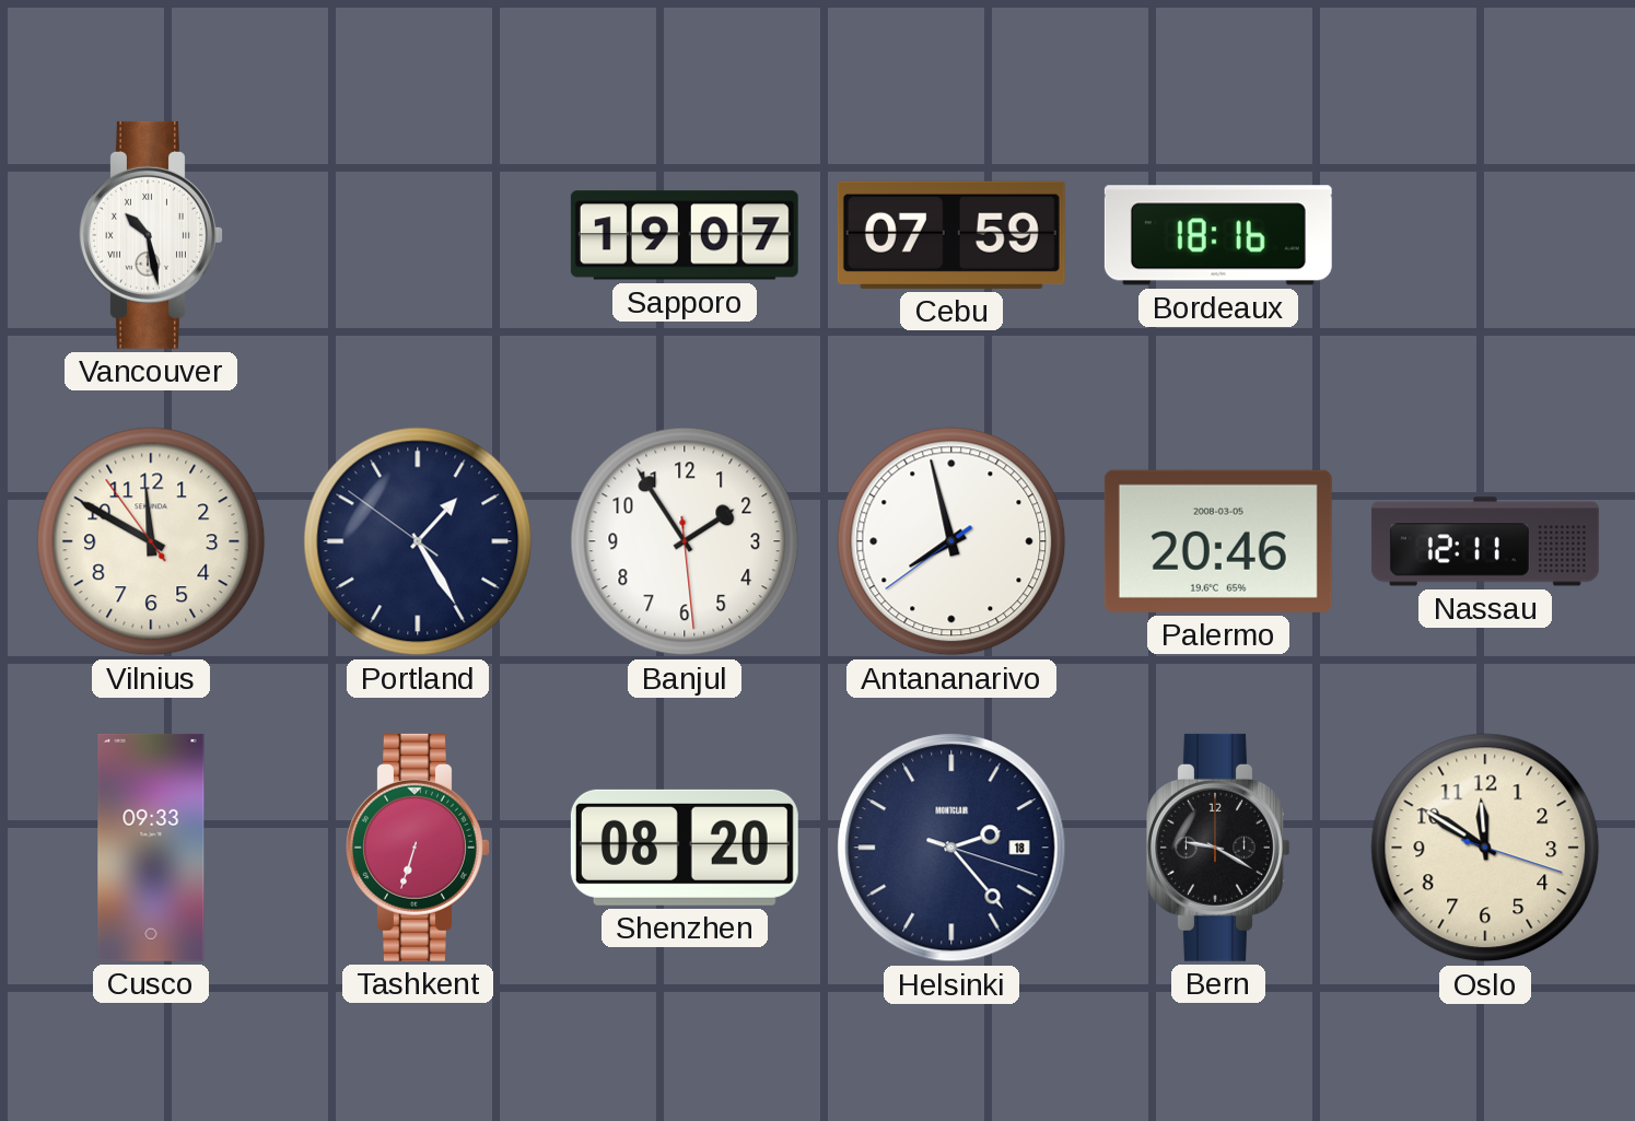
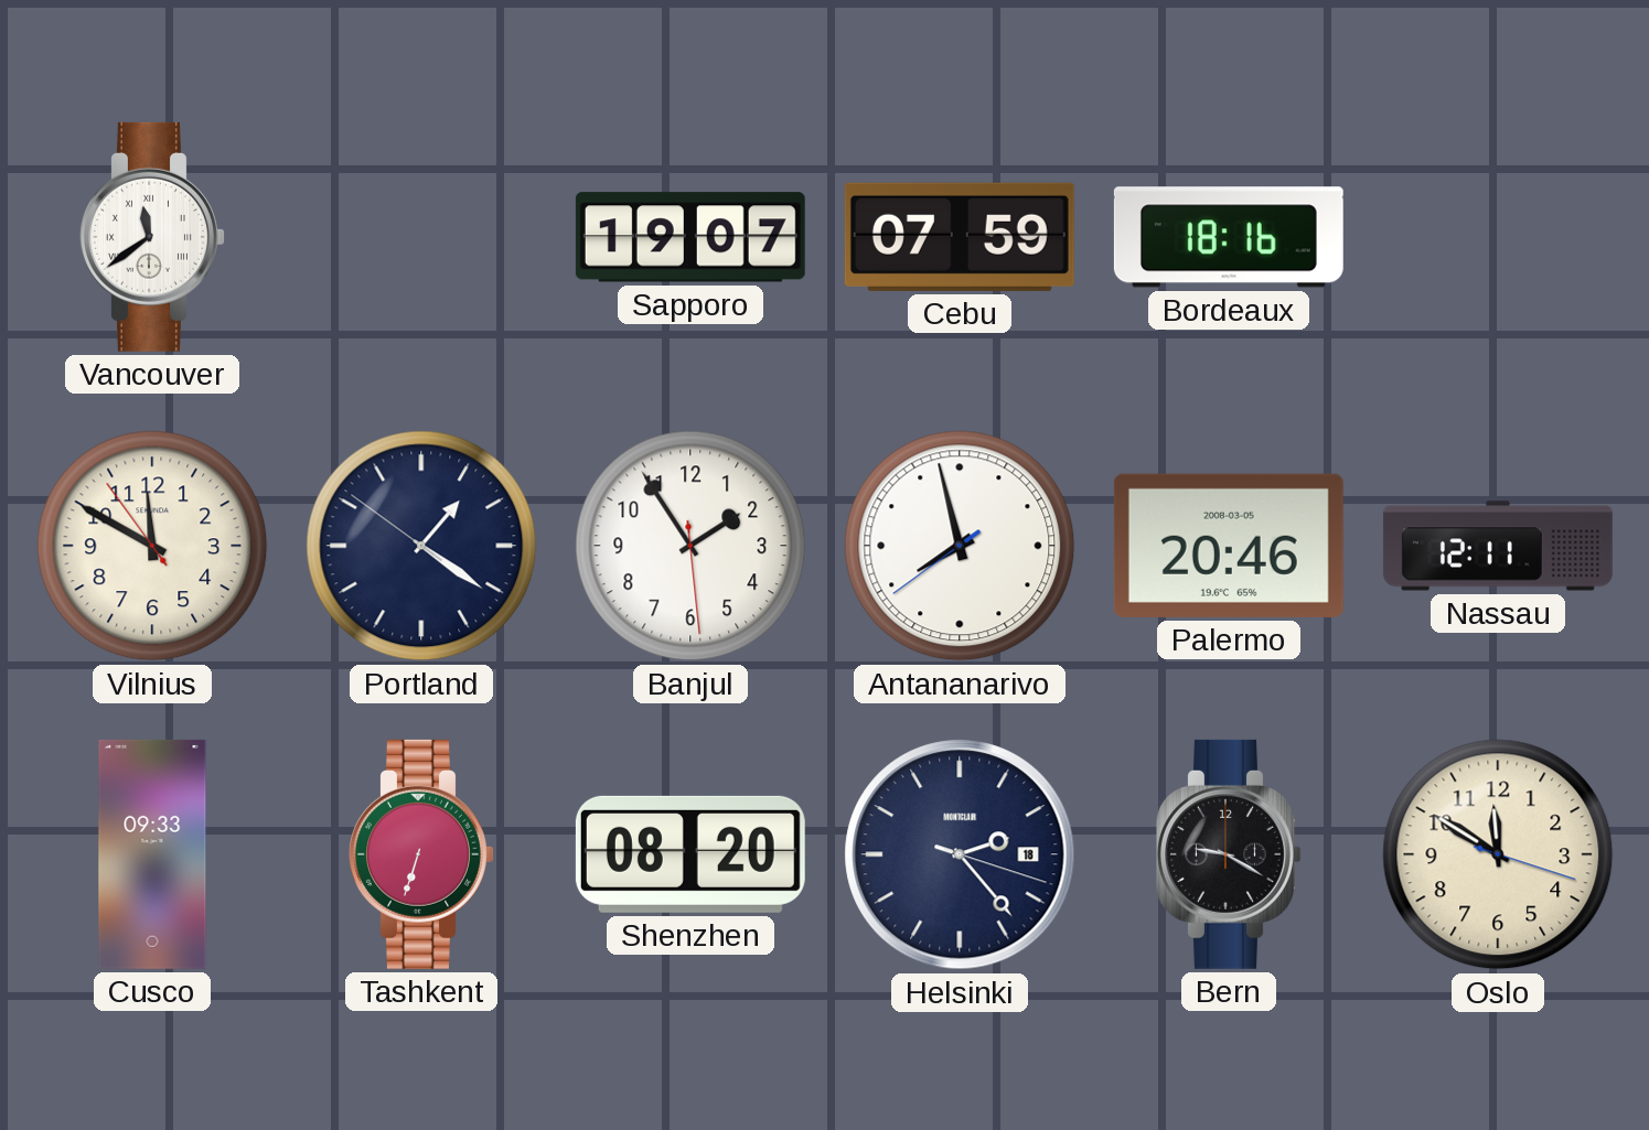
Vancouver: 10:28 -> 11:39 (153, 237)
Portland: 1:24 -> 1:20 (421, 546)
